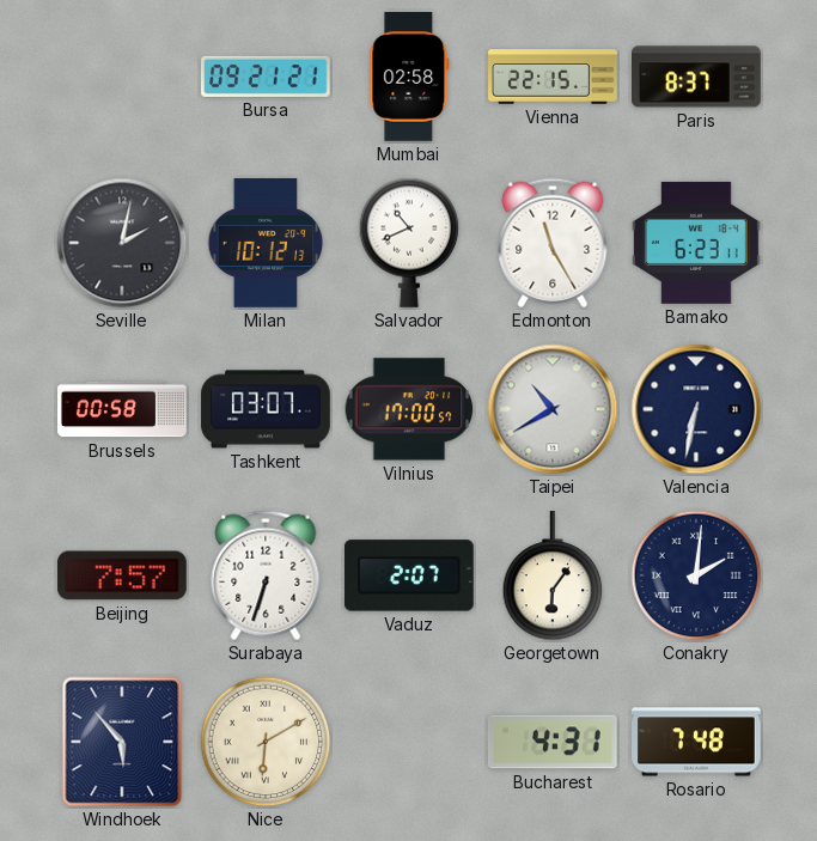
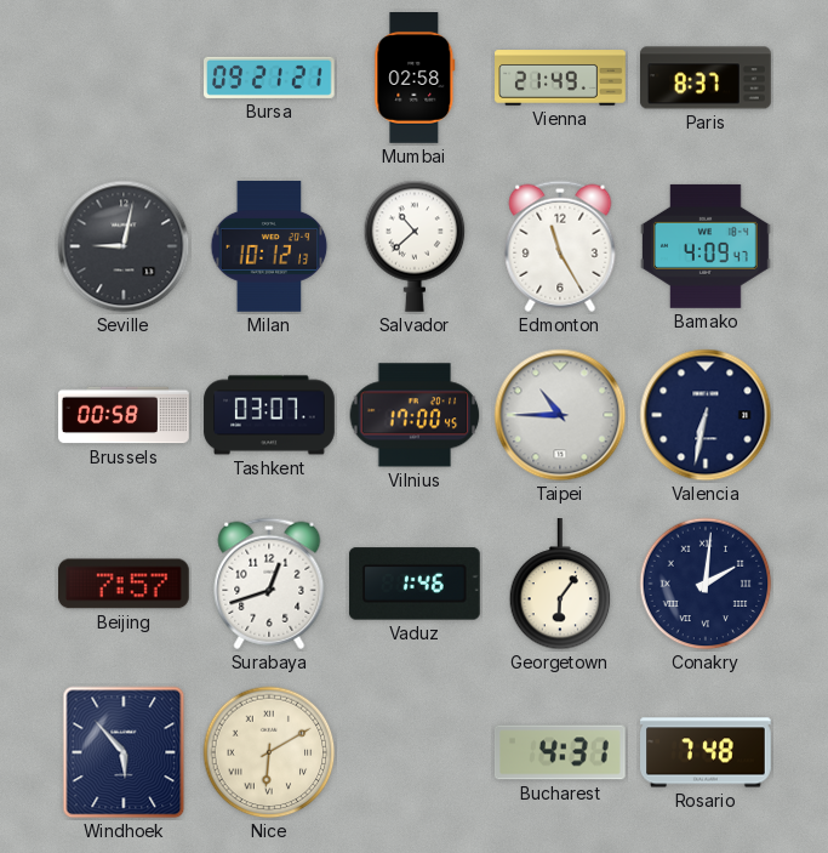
Vienna: 22:15 -> 21:49 (560, 78)
Seville: 2:02 -> 9:02 (124, 246)
Salvador: 10:41 -> 10:38 (415, 246)
Bamako: 6:23 -> 4:09 (707, 246)
Vilnius: 17:00:57 -> 17:00:45 (415, 415)
Taipei: 10:40 -> 10:45 (560, 415)
Surabaya: 6:33 -> 12:42 (269, 584)
Vaduz: 2:07 -> 1:46 (415, 584)
